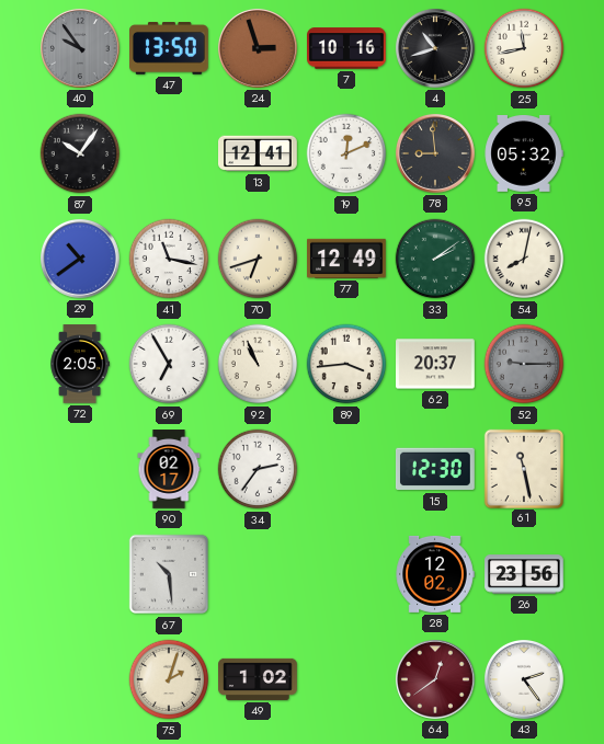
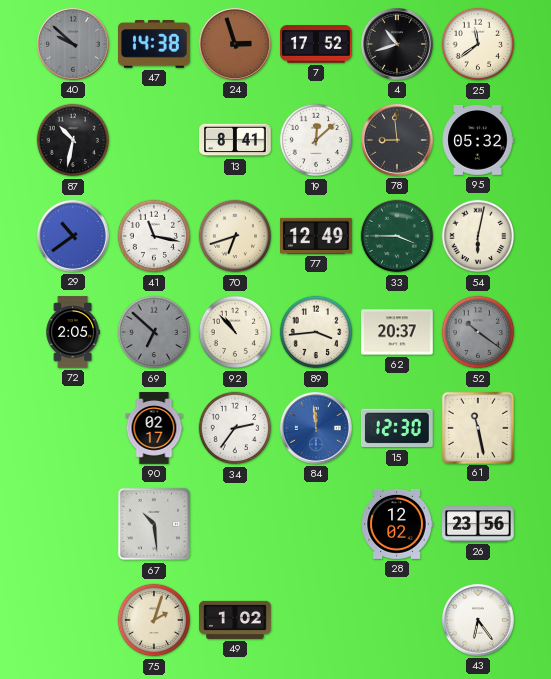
40: 9:54 -> 9:52 (73, 44)
47: 13:50 -> 14:38 (155, 44)
7: 10:16 -> 17:52 (317, 44)
25: 11:43 -> 11:39 (478, 44)
87: 10:06 -> 10:32 (73, 140)
13: 12:41 -> 8:41 (236, 140)
19: 12:11 -> 12:08 (316, 140)
33: 2:09 -> 3:45 (397, 236)
54: 8:02 -> 6:02 (478, 236)
69: 6:55 -> 6:52 (154, 332)
69 dial: white -> grey (154, 332)
92: 10:56 -> 10:53 (235, 332)
52: 9:15 -> 10:21 (478, 332)
84: none -> 11:59 (316, 428)
64: 12:39 -> none (435, 679)
43: 2:24 -> 6:24 (478, 620)
